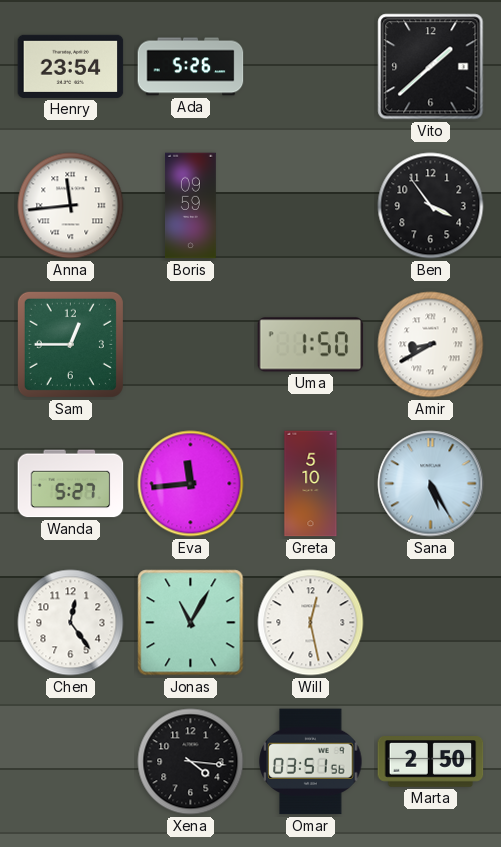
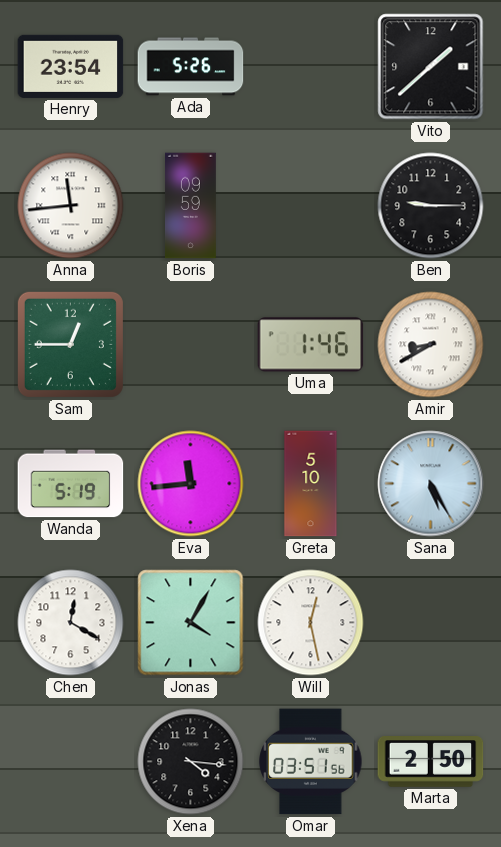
Ben: 3:54 -> 9:15 (431, 206)
Uma: 1:50 -> 1:46 (311, 345)
Wanda: 5:27 -> 5:19 (71, 484)
Chen: 12:24 -> 12:20 (71, 623)
Jonas: 11:05 -> 4:05 (191, 623)
